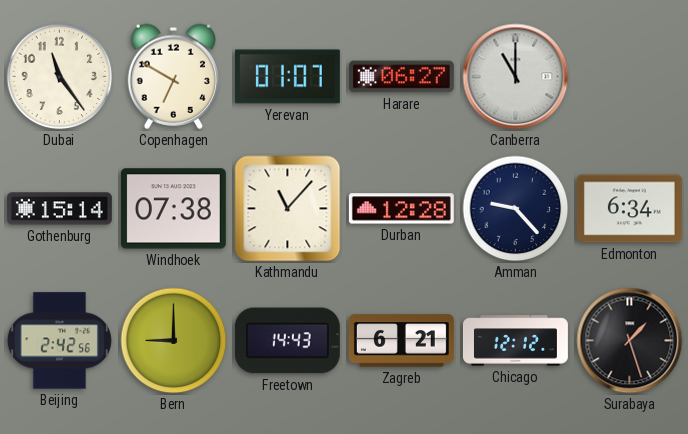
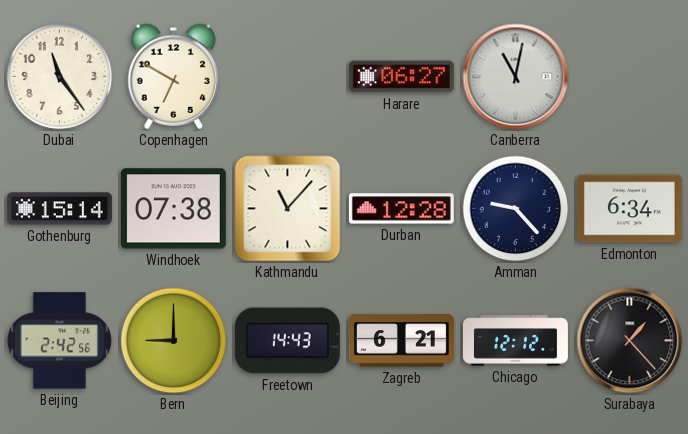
Yerevan: 01:07 -> none (287, 77)
Canberra: 11:00 -> 11:02 (516, 77)
Surabaya: 1:27 -> 1:23 (630, 341)
